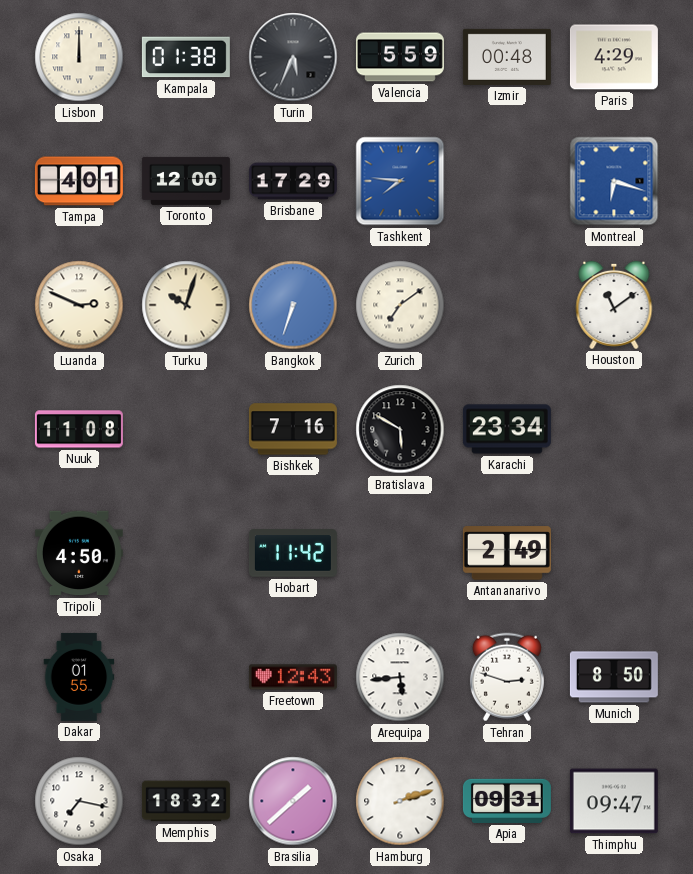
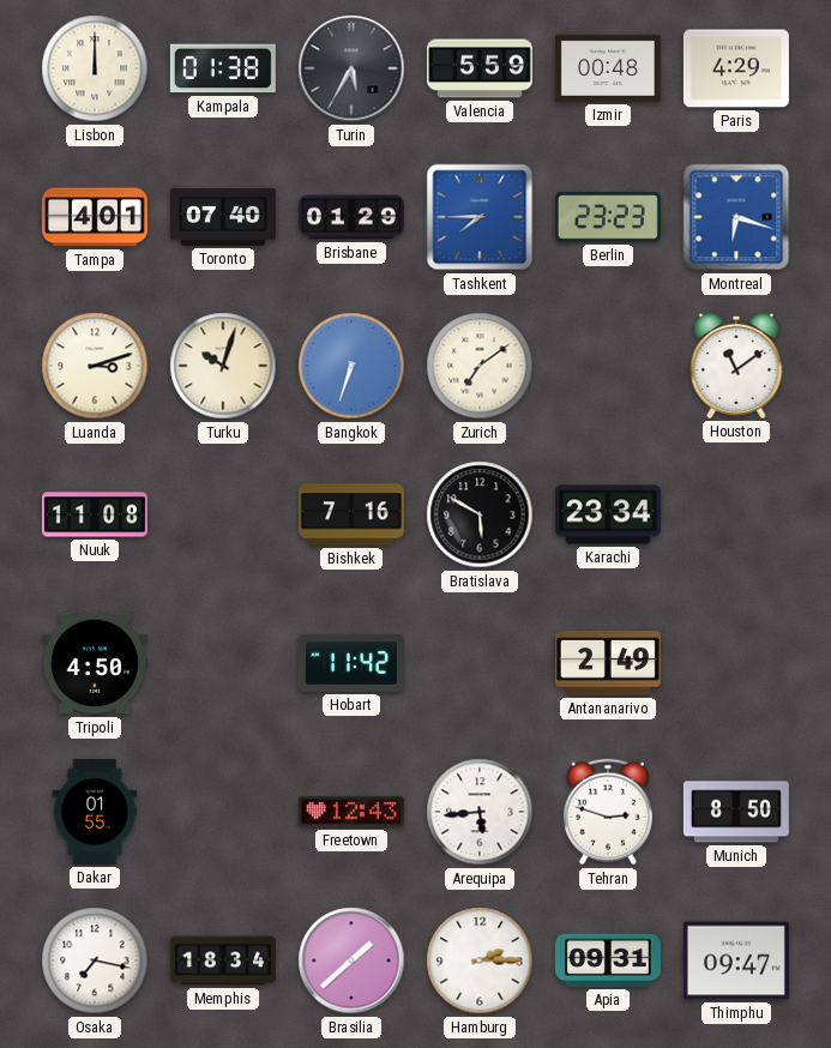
Turin: 5:34 -> 5:35 (351, 68)
Toronto: 12:00 -> 07:40 (223, 217)
Brisbane: 17:29 -> 01:29 (351, 217)
Tashkent: 7:46 -> 7:45 (480, 217)
Berlin: none -> 23:23 (608, 217)
Luanda: 2:49 -> 3:12 (95, 366)
Memphis: 18:32 -> 18:34 (223, 960)
Hamburg: 2:12 -> 2:15 (480, 960)
